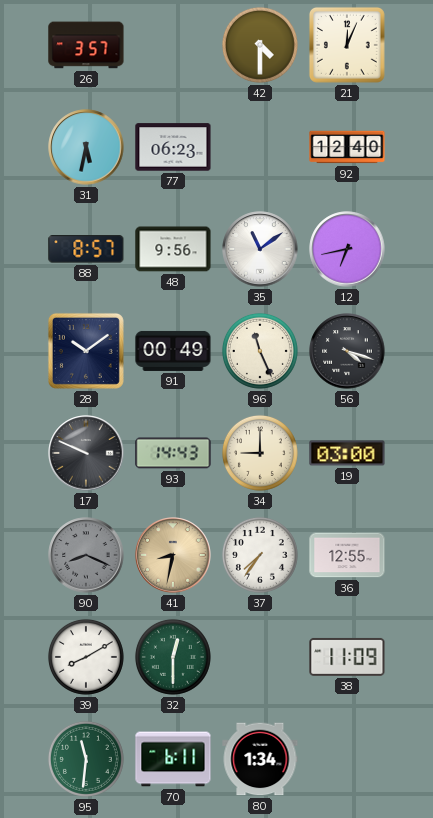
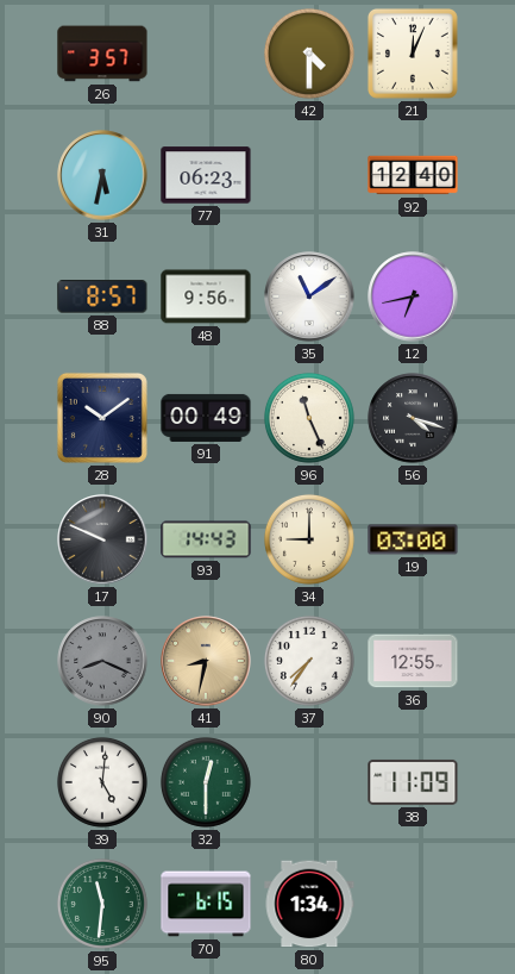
39: 8:10 -> 5:01 (102, 782)
70: 6:11 -> 6:15 (206, 904)
